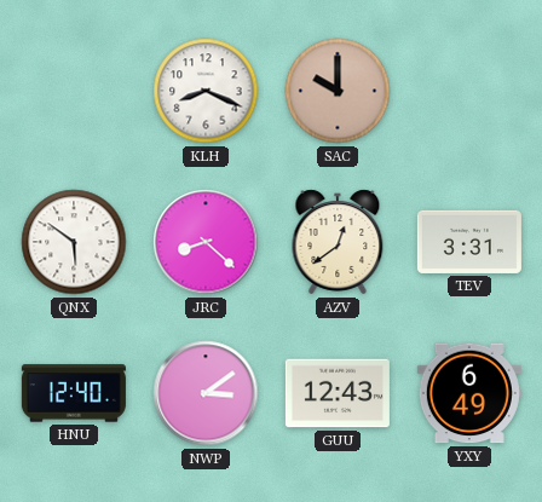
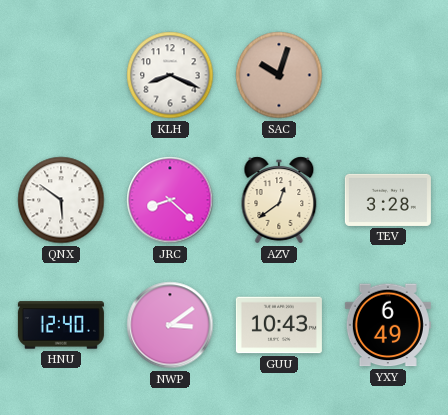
SAC: 10:00 -> 10:03 (279, 75)
TEV: 3:31 -> 3:28 (388, 200)
GUU: 12:43 -> 10:43 (279, 325)
